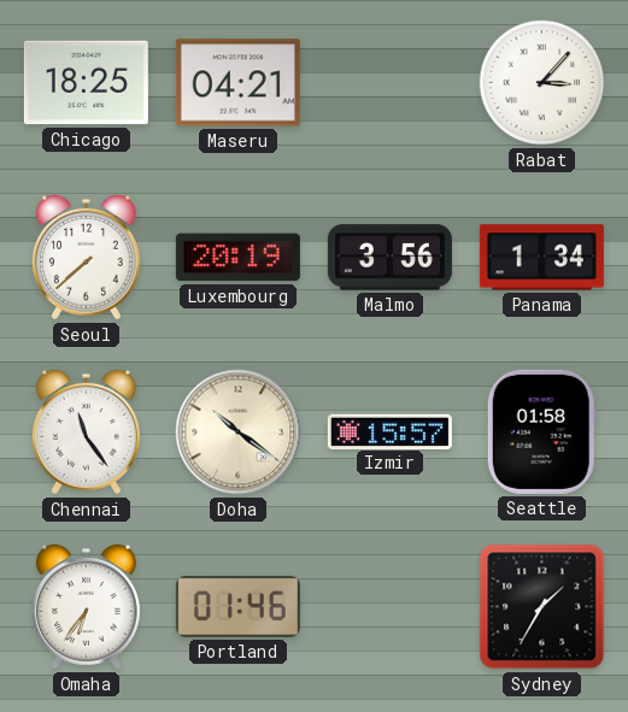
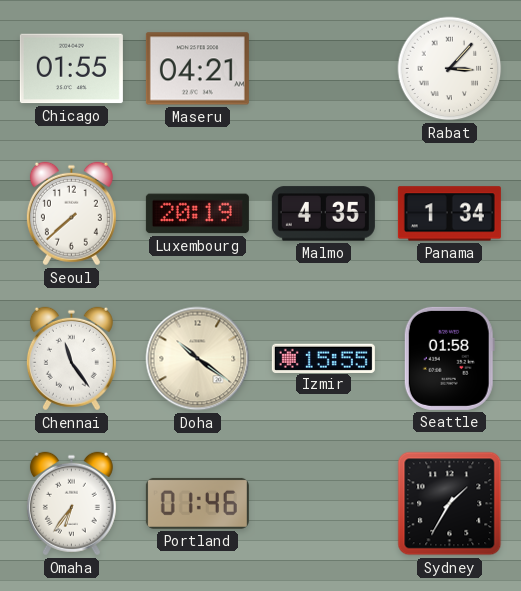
Chicago: 18:25 -> 01:55 (71, 69)
Malmo: 3:56 -> 4:35 (323, 214)
Izmir: 15:57 -> 15:55 (323, 358)
